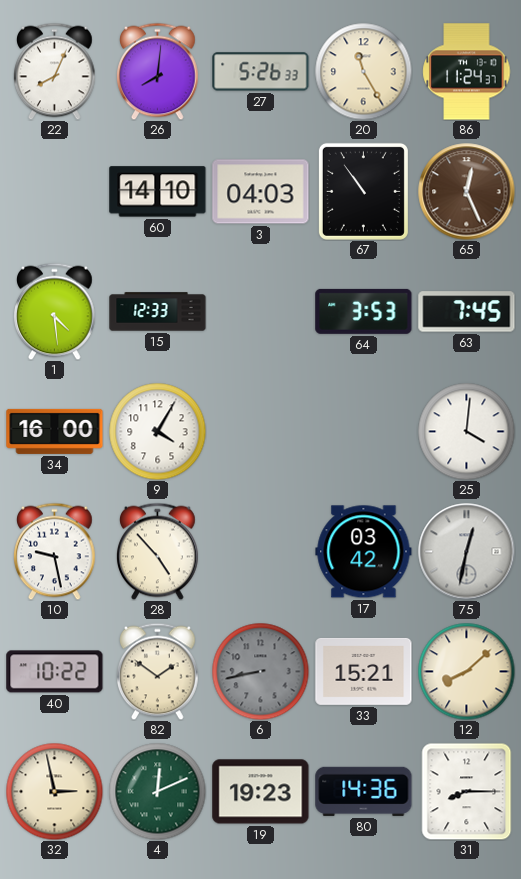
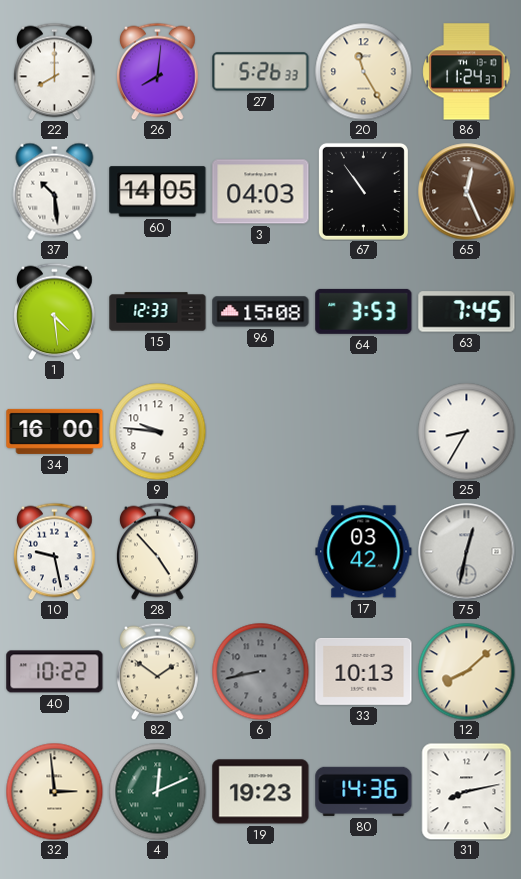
22: 8:04 -> 8:00 (55, 71)
37: none -> 10:29 (55, 191)
60: 14:10 -> 14:05 (158, 192)
96: none -> 15:08 (261, 312)
9: 4:05 -> 9:46 (157, 431)
25: 4:01 -> 8:35 (466, 431)
33: 15:21 -> 10:13 (364, 671)
32: 2:58 -> 2:59 (54, 791)
31: 8:15 -> 8:13 (467, 791)
